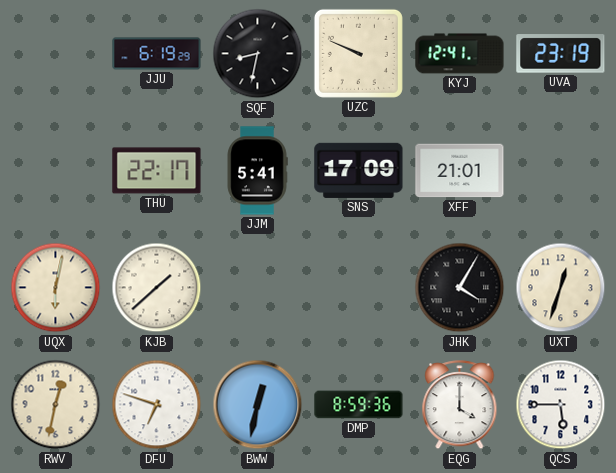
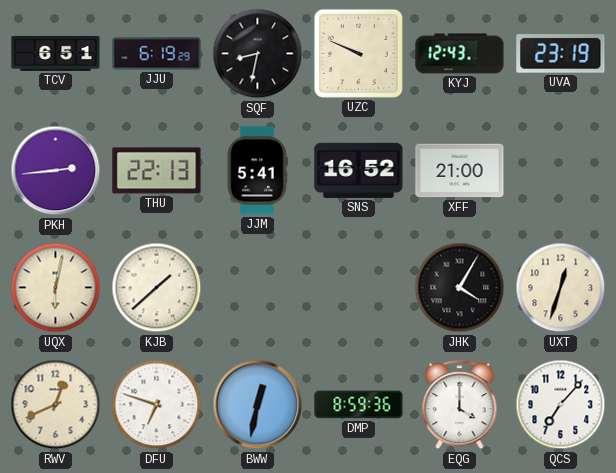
TCV: none -> 6:51 (56, 53)
KYJ: 12:41 -> 12:43 (460, 54)
PKH: none -> 2:44 (56, 171)
THU: 22:17 -> 22:13 (157, 171)
SNS: 17:09 -> 16:52 (359, 170)
XFF: 21:01 -> 21:00 (460, 171)
RWV: 12:32 -> 12:41 (56, 405)
QCS: 5:45 -> 7:07 (561, 405)
